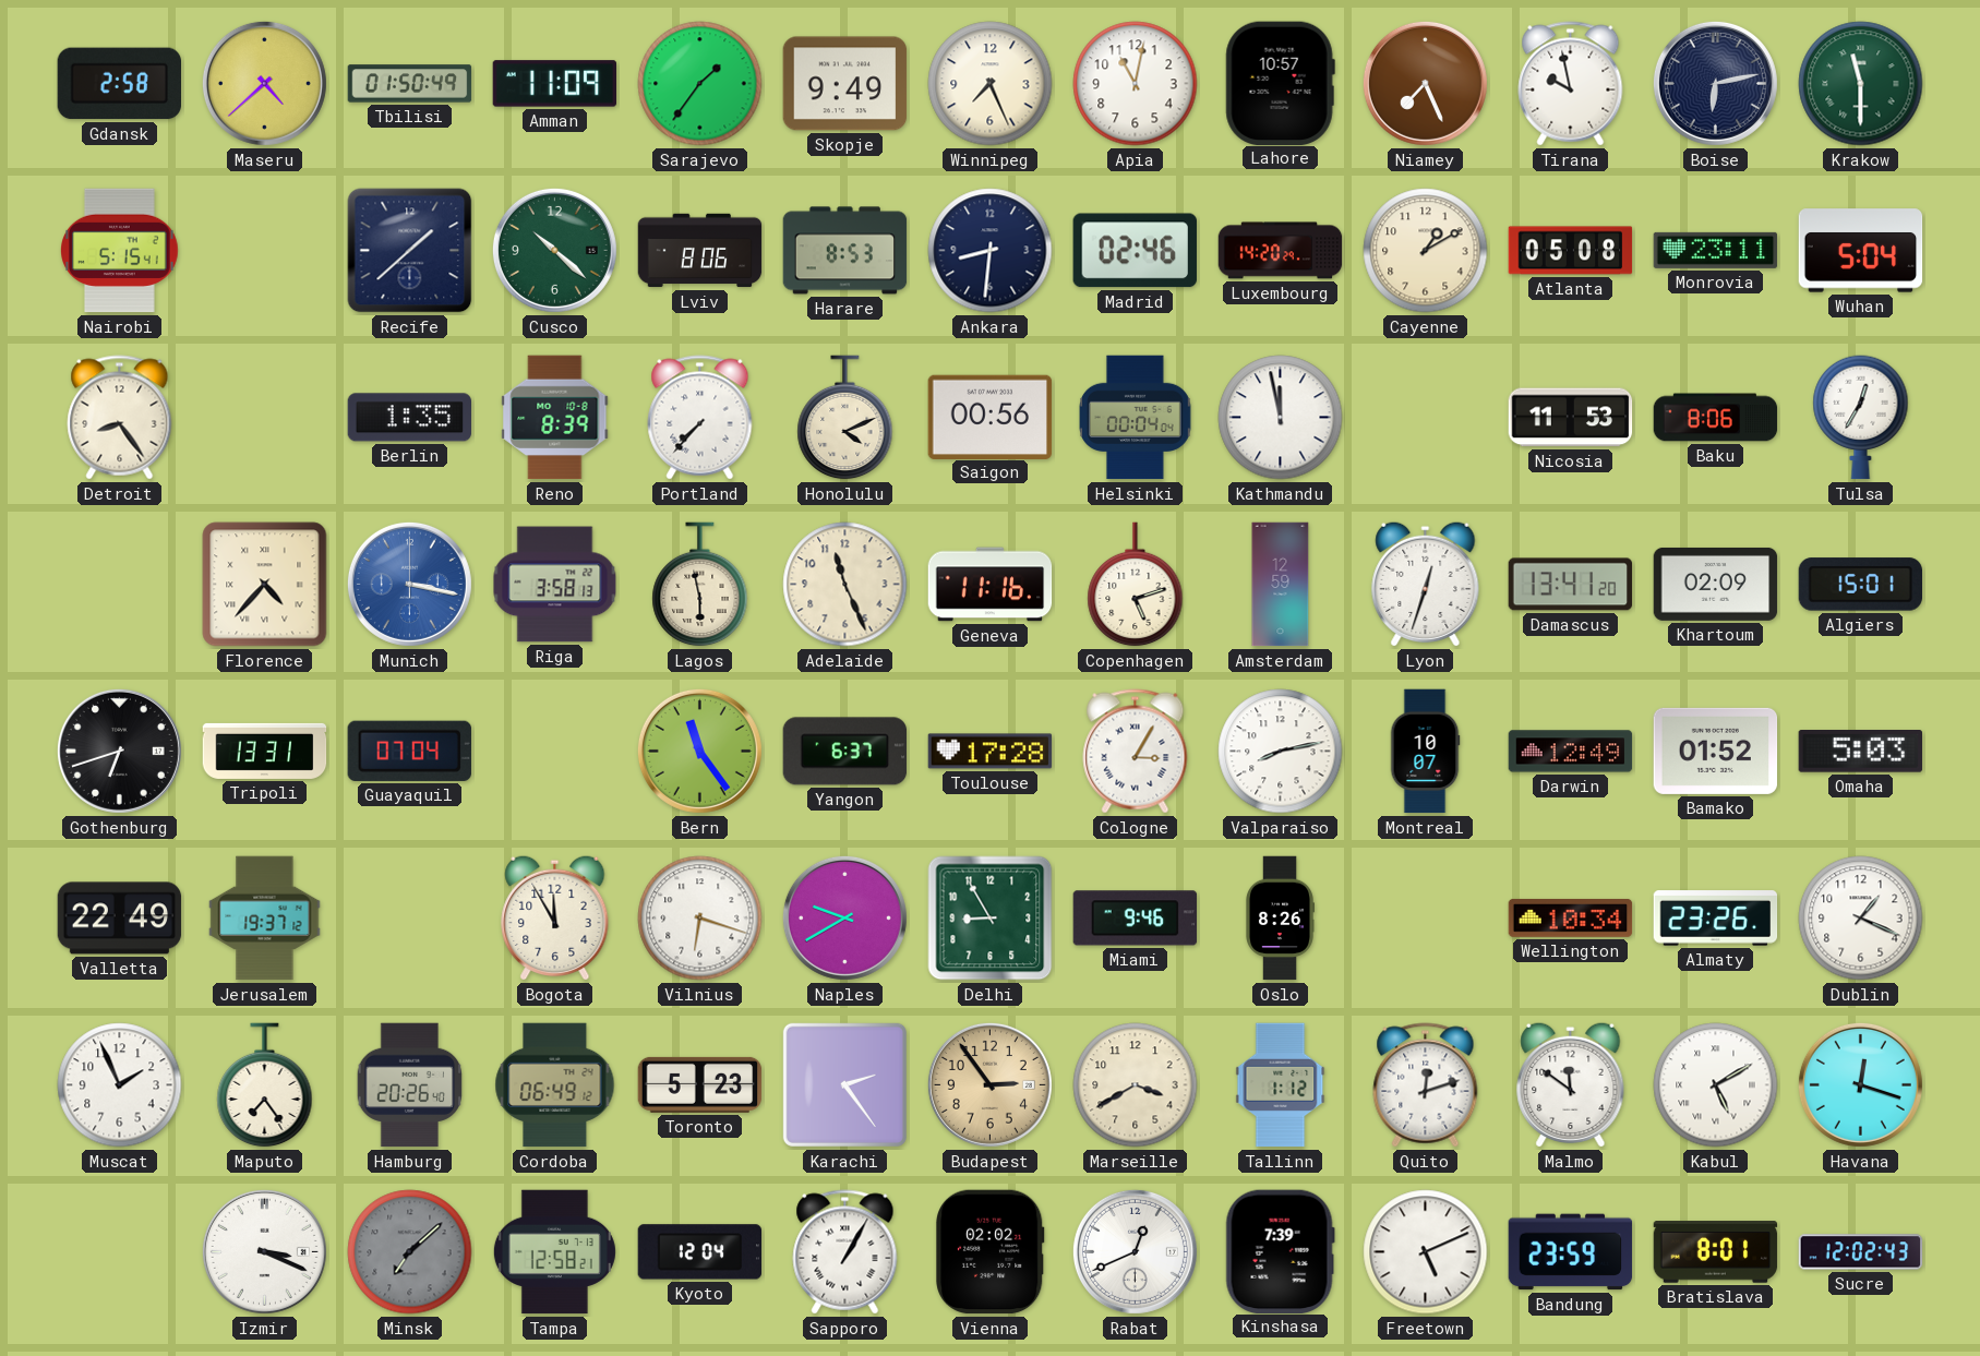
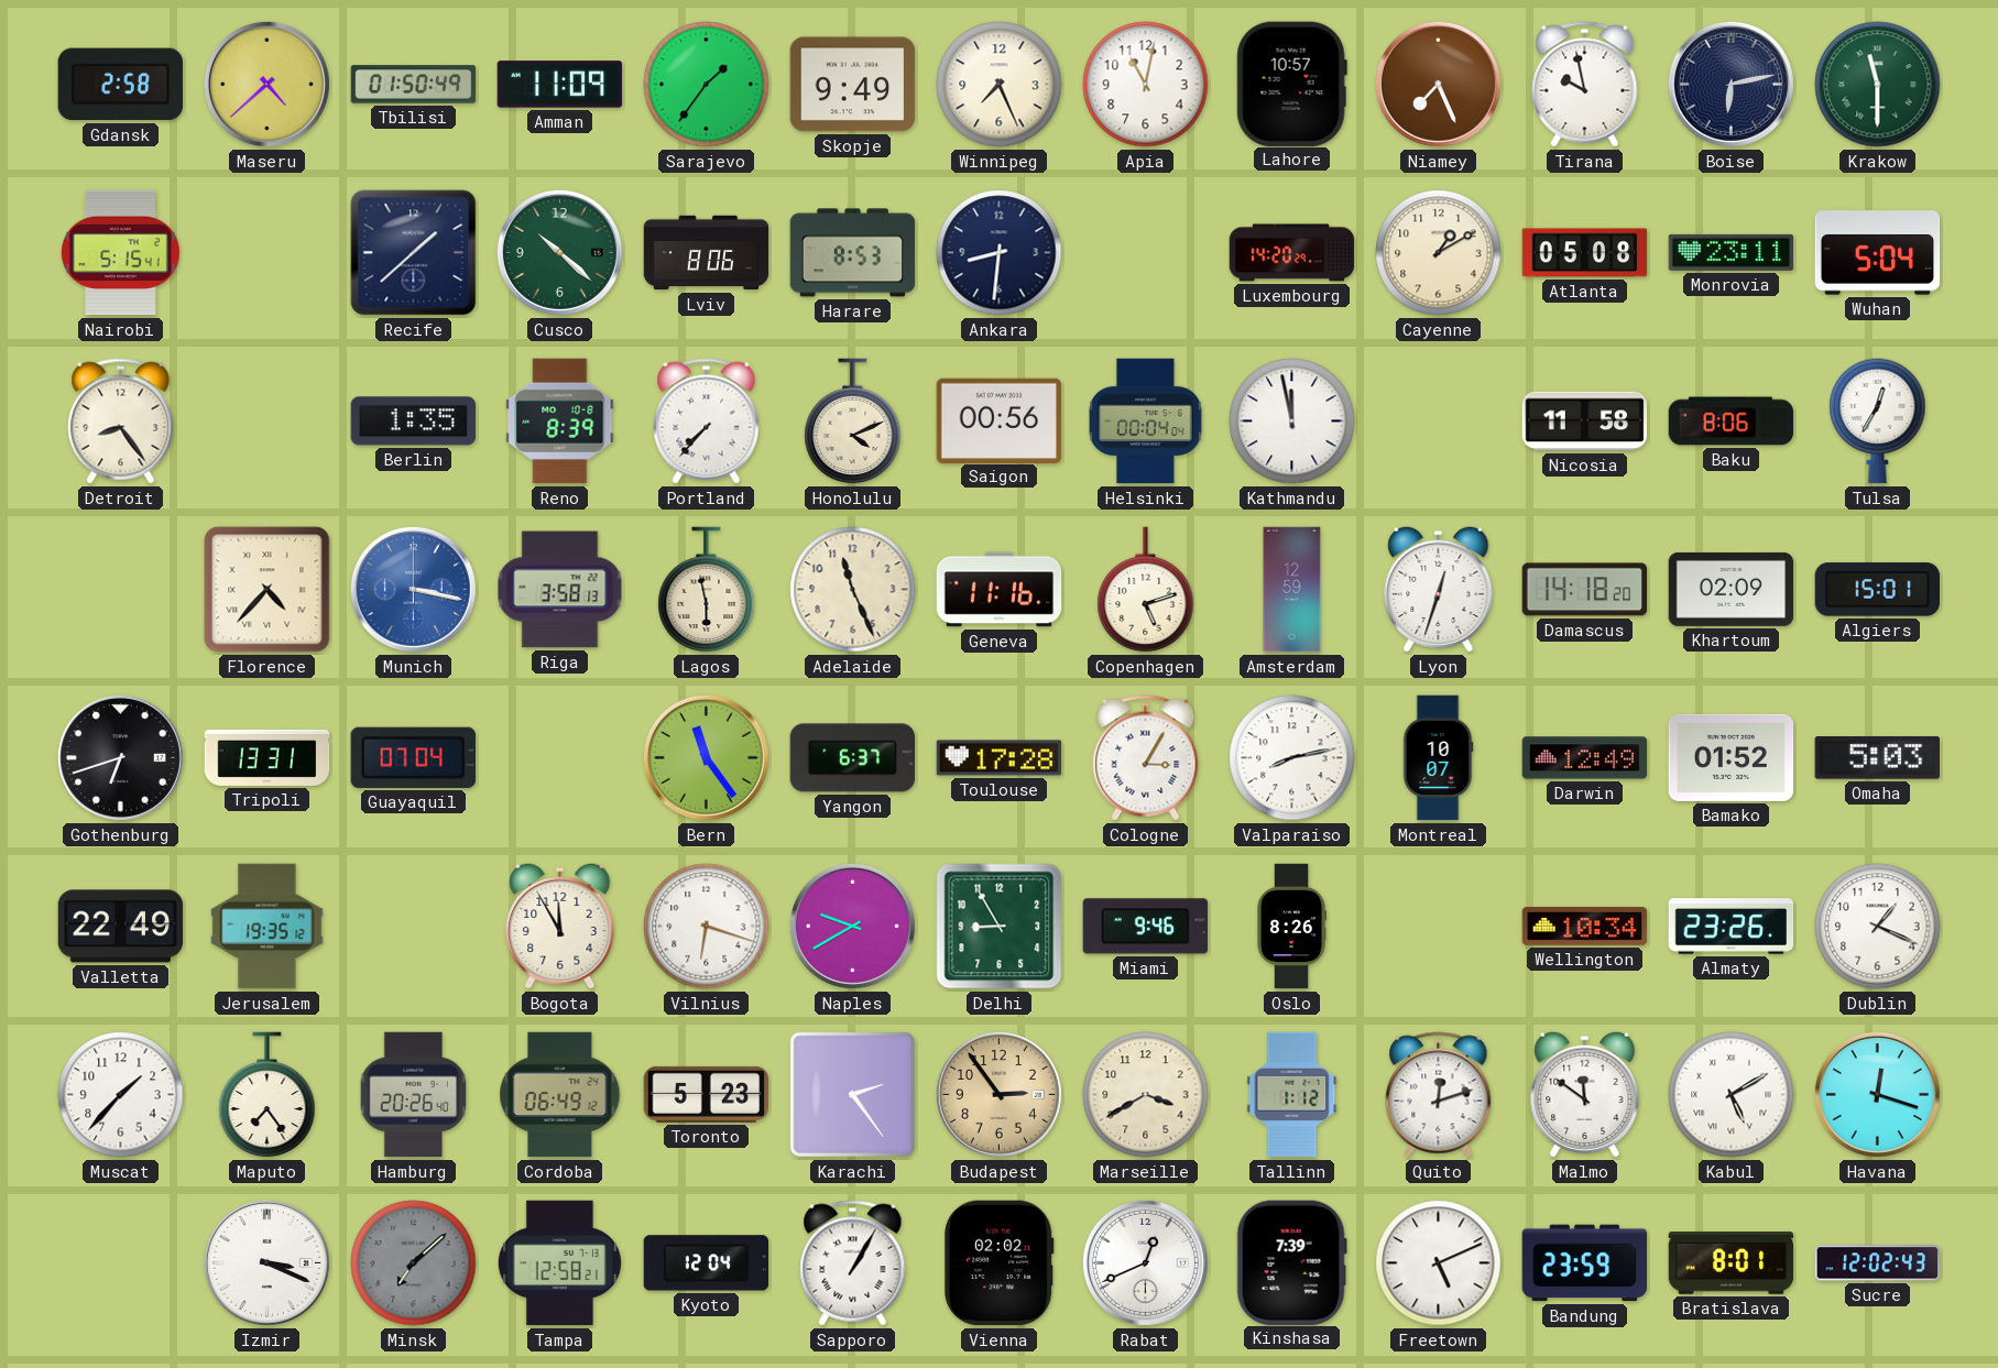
Madrid: 02:46 -> none (1135, 251)
Nicosia: 11:53 -> 11:58 (1585, 422)
Damascus: 13:41 -> 14:18 (1585, 590)
Jerusalem: 19:37 -> 19:35 (268, 927)
Muscat: 1:56 -> 1:37 (121, 1095)
